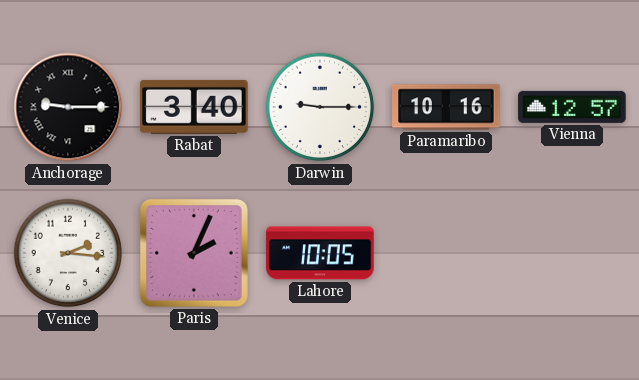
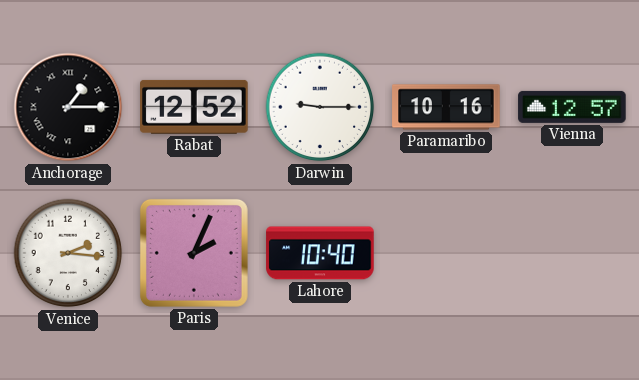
Anchorage: 9:15 -> 1:15 (68, 107)
Rabat: 3:40 -> 12:52 (194, 107)
Lahore: 10:05 -> 10:40 (320, 253)
